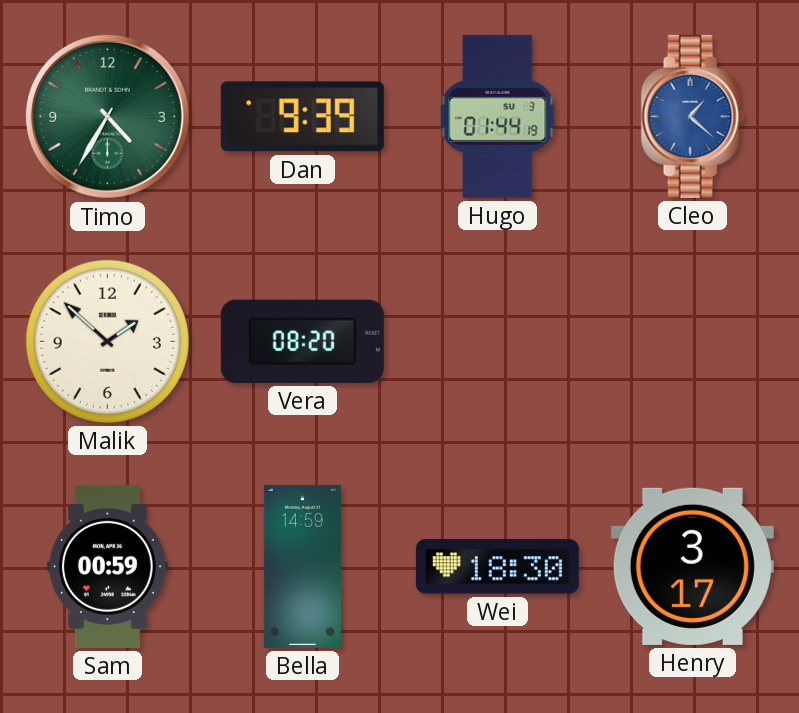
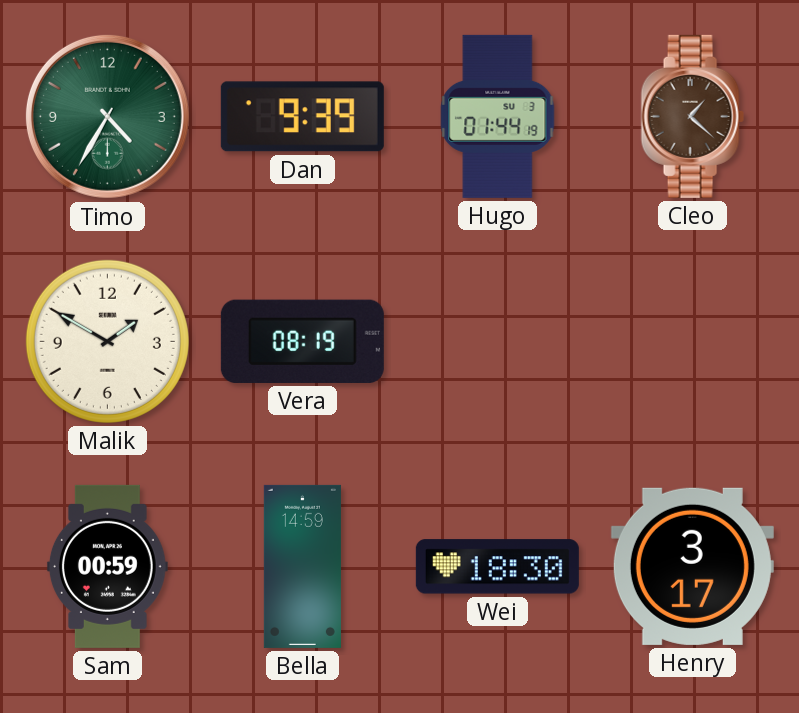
Cleo dial: blue -> brown (692, 116)
Malik: 1:52 -> 1:50 (107, 341)
Vera: 08:20 -> 08:19 (302, 341)
